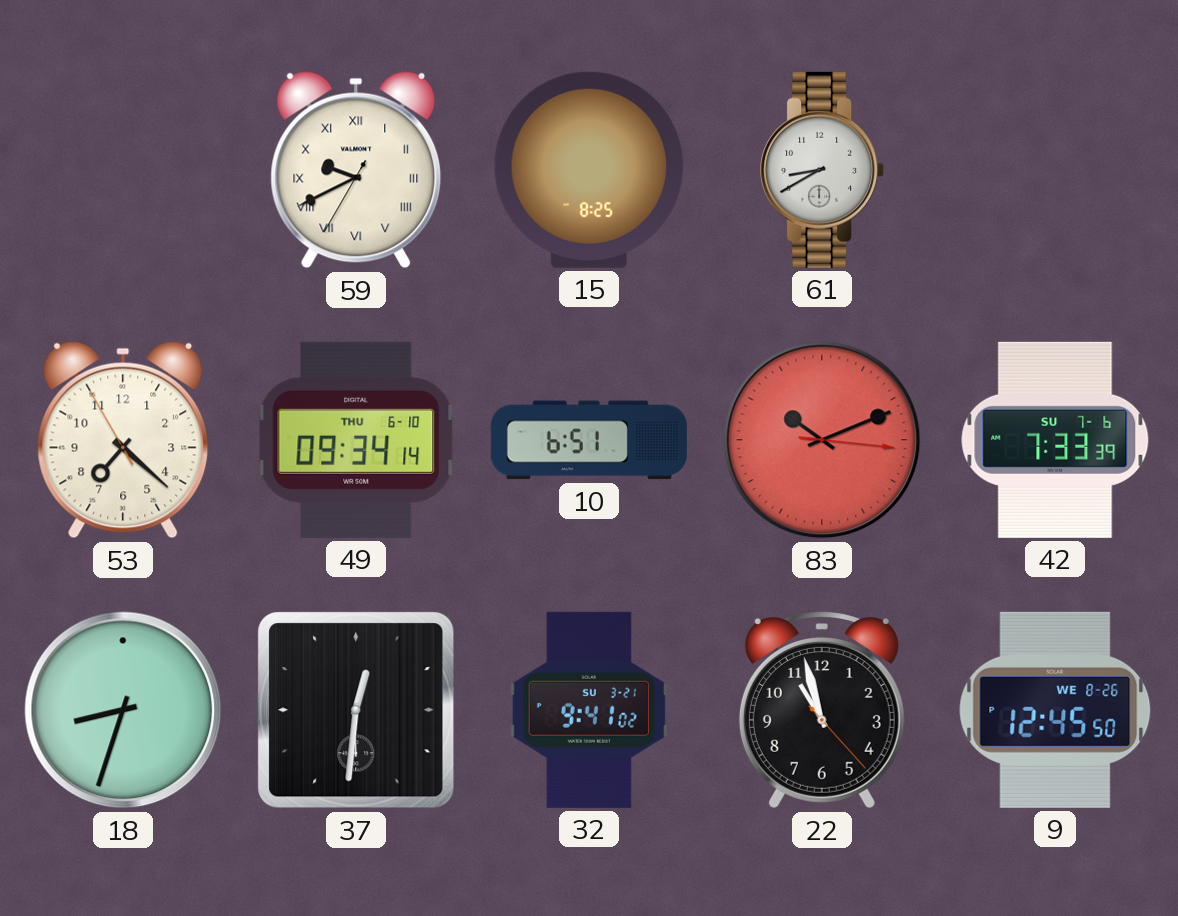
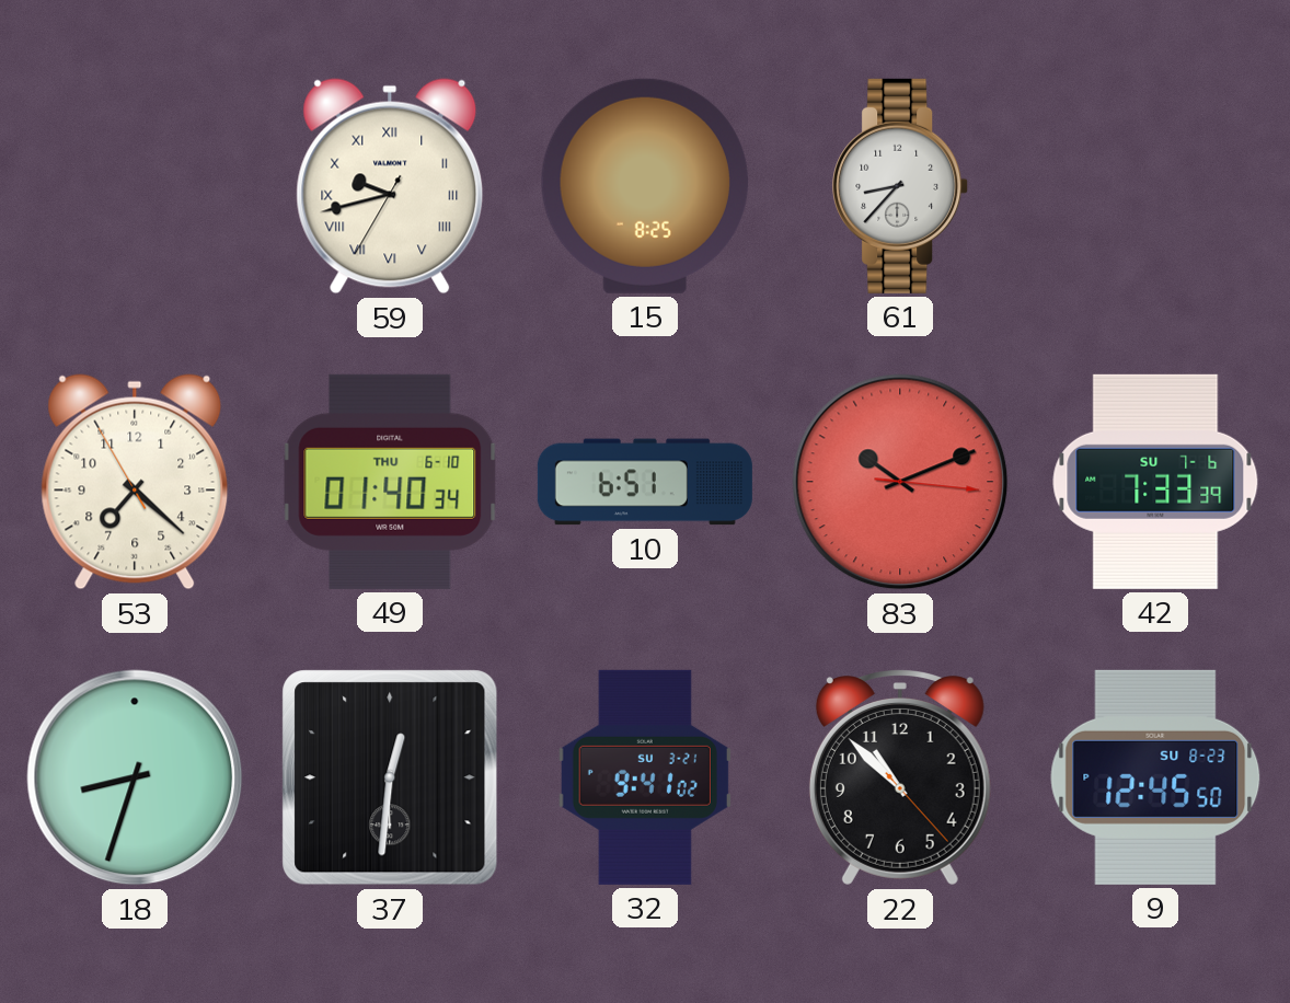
59: 9:40 -> 9:42 (390, 186)
61: 8:40 -> 8:37 (901, 186)
49: 09:34 -> 01:40 (390, 482)
22: 10:57 -> 10:52 (900, 779)
9 date: WE 8-26 -> SU 8-23 (1155, 777)
